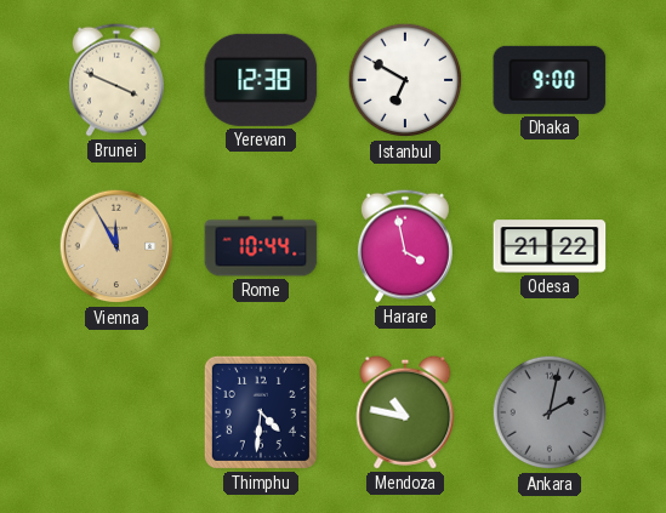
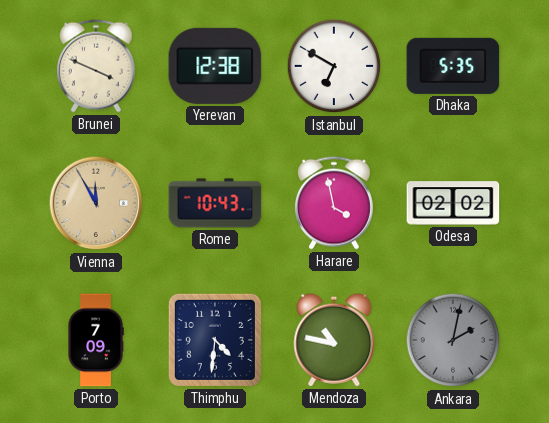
Dhaka: 9:00 -> 5:35 (453, 66)
Rome: 10:44 -> 10:43 (215, 203)
Odesa: 21:22 -> 02:02 (453, 203)
Porto: none -> 7:09 (96, 340)
